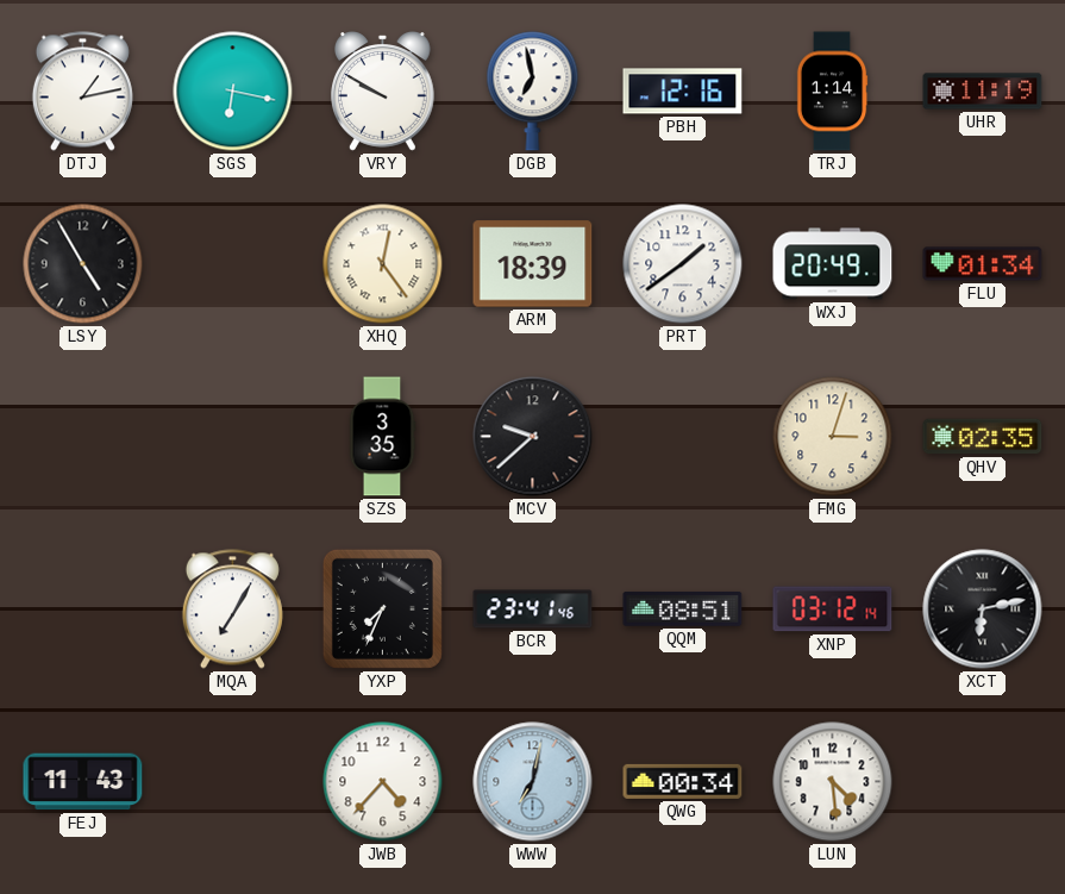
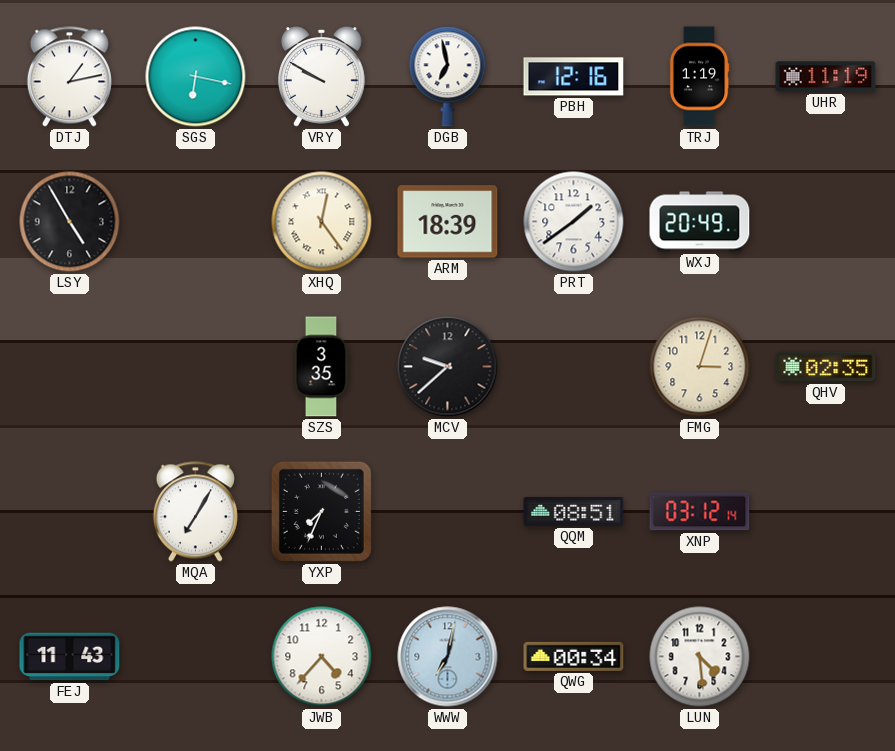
TRJ: 1:14 -> 1:19 (699, 77)
FLU: 01:34 -> none (983, 264)
BCR: 23:41 -> none (533, 609)
XCT: 6:13 -> none (983, 609)
